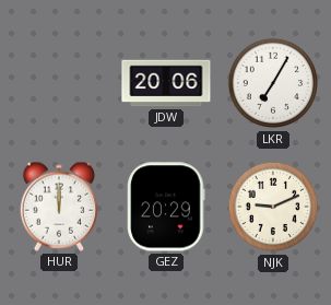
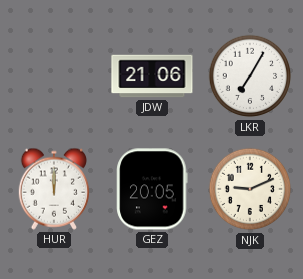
JDW: 20:06 -> 21:06 (152, 76)
GEZ: 20:29 -> 20:05 (152, 189)
